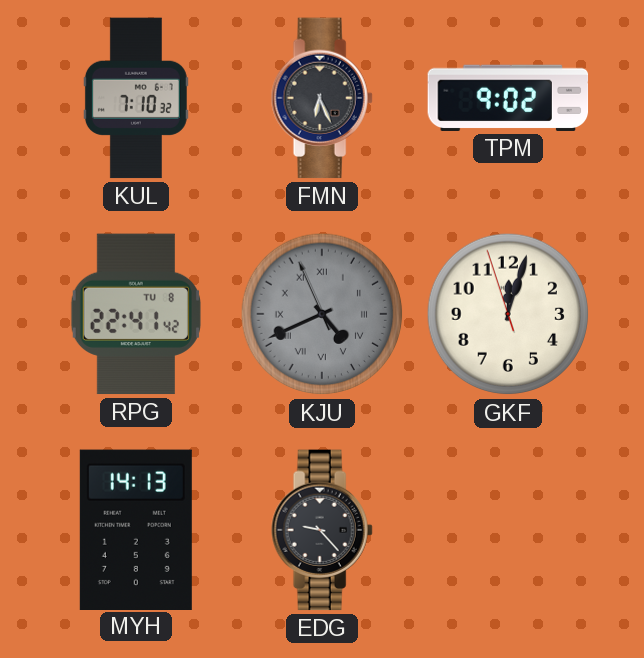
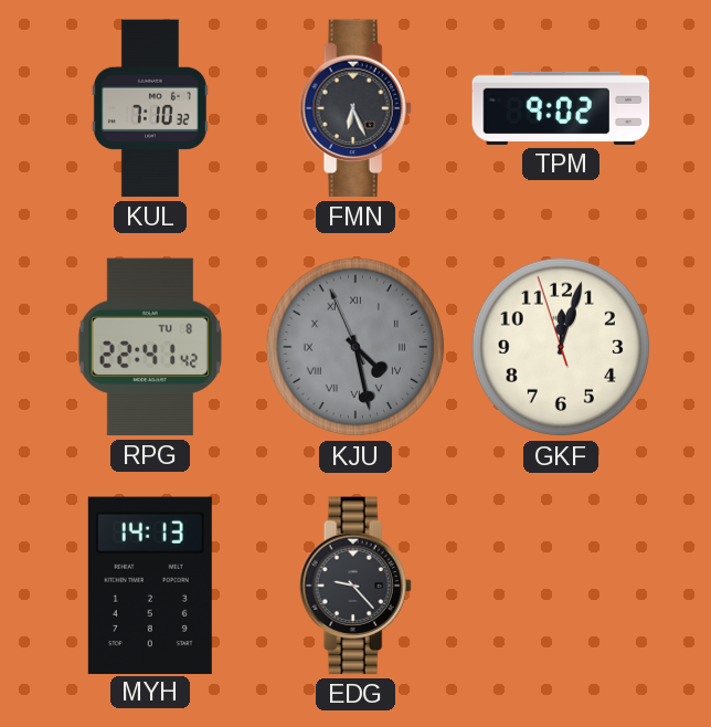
KJU: 4:40 -> 4:27 (355, 347)
